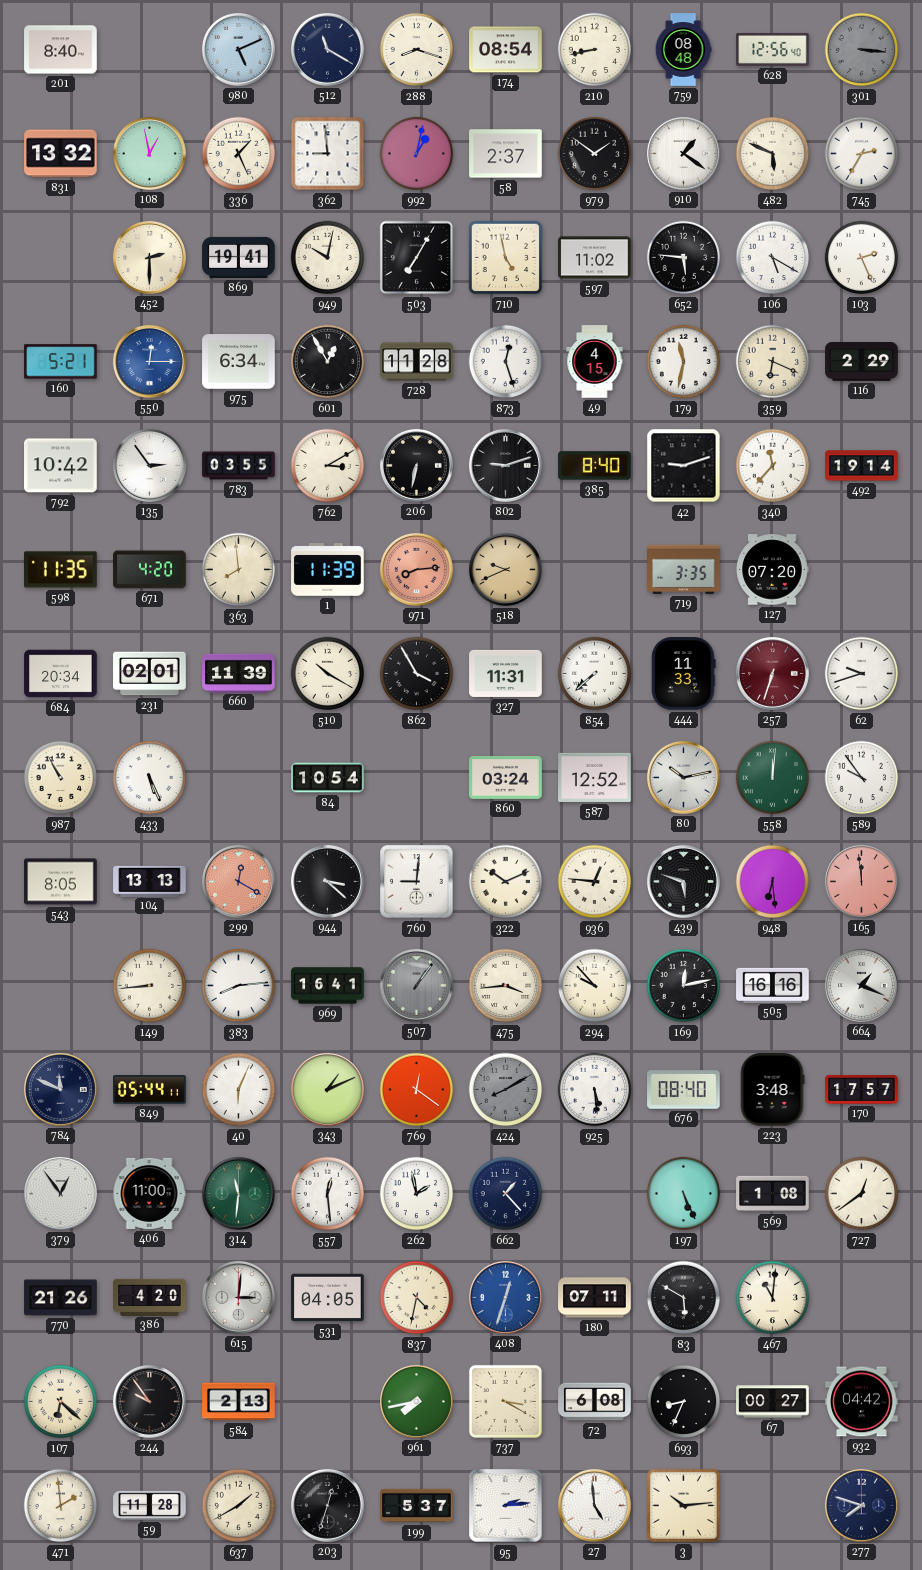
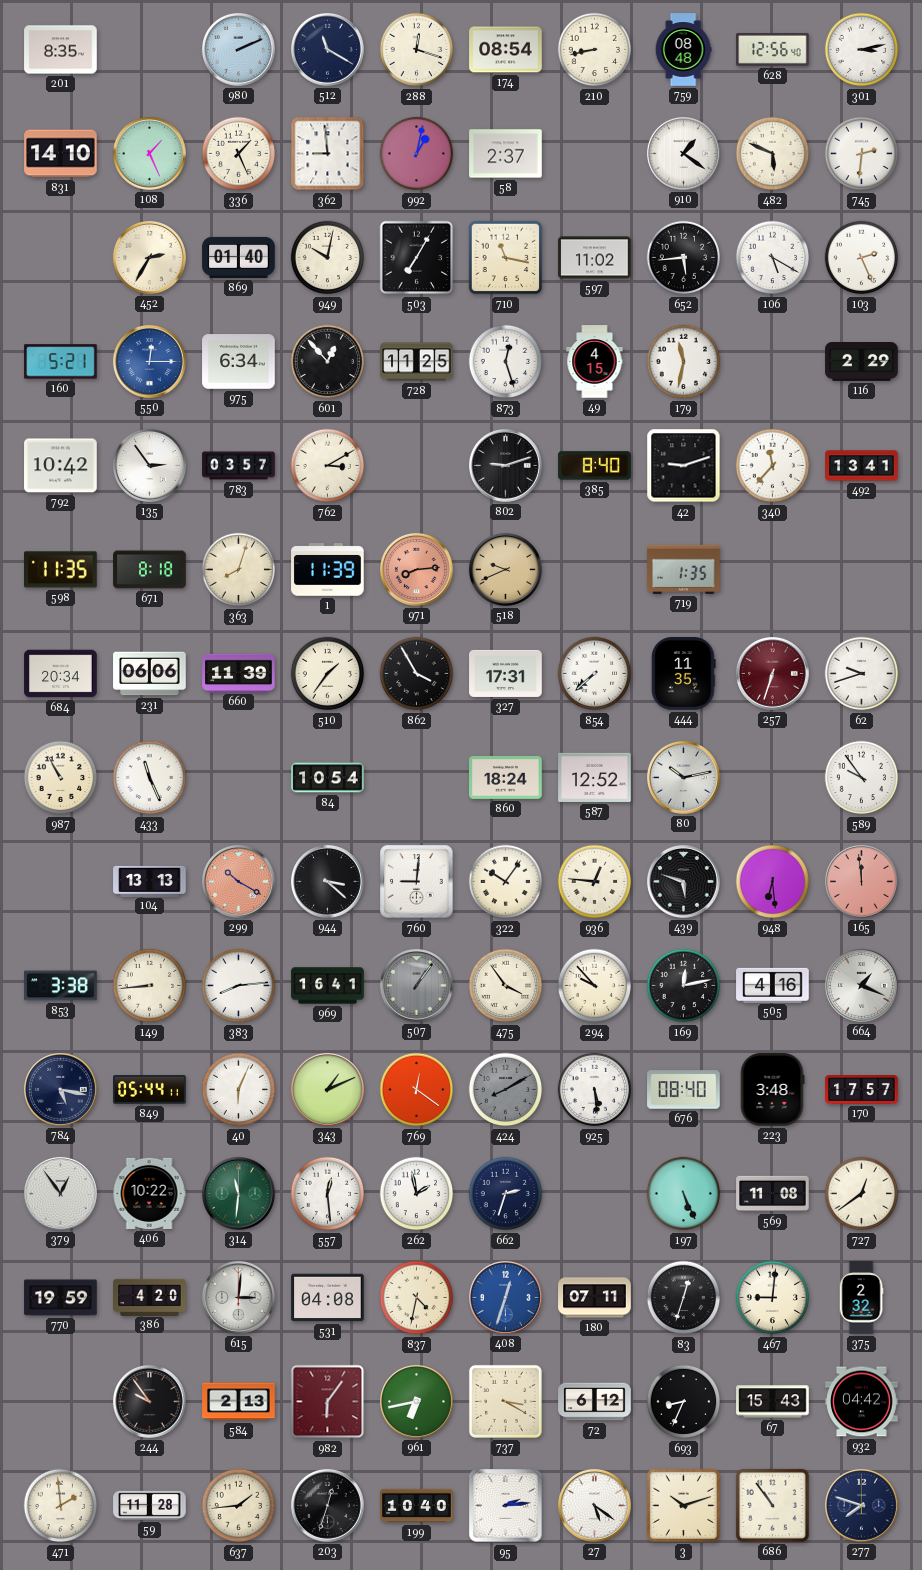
201: 8:40 -> 8:35 (61, 50)
980: 5:11 -> 2:11 (238, 49)
288: 8:18 -> 12:18 (417, 50)
301: 3:16 -> 3:13 (862, 50)
301 dial: grey -> white (862, 50)
831: 13:32 -> 14:10 (61, 154)
108: 12:58 -> 1:26 (149, 153)
979: 1:51 -> none (595, 154)
745: 2:35 -> 2:31 (862, 154)
452: 2:30 -> 2:35 (149, 257)
869: 19:41 -> 01:40 (239, 257)
710: 4:58 -> 11:17 (506, 258)
652: 5:46 -> 5:44 (684, 258)
601: 12:55 -> 12:53 (328, 362)
728: 11:28 -> 11:25 (417, 362)
359: 6:19 -> none (773, 362)
783: 03:55 -> 03:57 (239, 466)
206: 6:32 -> none (416, 465)
492: 19:14 -> 13:41 (862, 466)
671: 4:20 -> 8:18 (150, 570)
363: 7:59 -> 8:03 (239, 570)
719: 3:35 -> 1:35 (684, 569)
127: 07:20 -> none (772, 570)
231: 02:01 -> 06:06 (150, 674)
510: 10:20 -> 1:36 (328, 674)
327: 11:31 -> 17:31 (506, 673)
444: 11:33 -> 11:35 (684, 674)
433: 5:26 -> 11:26 (150, 778)
860: 03:24 -> 18:24 (506, 777)
558: 12:01 -> none (773, 778)
543: 8:05 -> none (61, 882)
299: 12:20 -> 10:20 (238, 881)
322: 10:11 -> 10:06 (506, 882)
853: none -> 3:38 (61, 986)
475: 3:44 -> 3:54 (506, 986)
505: 16:16 -> 4:16 (773, 985)
784: 11:49 -> 5:17 (60, 1089)
406: 11:00 -> 10:22 (149, 1193)
662: 1:23 -> 2:33 (506, 1194)
569: 1:08 -> 11:08 (773, 1194)
770: 21:26 -> 19:59 (61, 1298)
531: 04:05 -> 04:08 (328, 1298)
83: 5:50 -> 12:33 (684, 1298)
467: 11:01 -> 9:01 (773, 1298)
375: none -> 2:32 (861, 1298)
107: 6:22 -> none (61, 1402)
982: none -> 6:06 (328, 1402)
961: 7:43 -> 6:43 (416, 1401)
72: 6:08 -> 6:12 (595, 1402)
67: 00:27 -> 15:43 (773, 1402)
637: 1:40 -> 1:44 (239, 1506)
199: 5:37 -> 10:40 (417, 1506)
27: 4:59 -> 5:21 (594, 1505)
3: 10:14 -> 10:12 (683, 1505)
686: none -> 10:54 (772, 1505)
